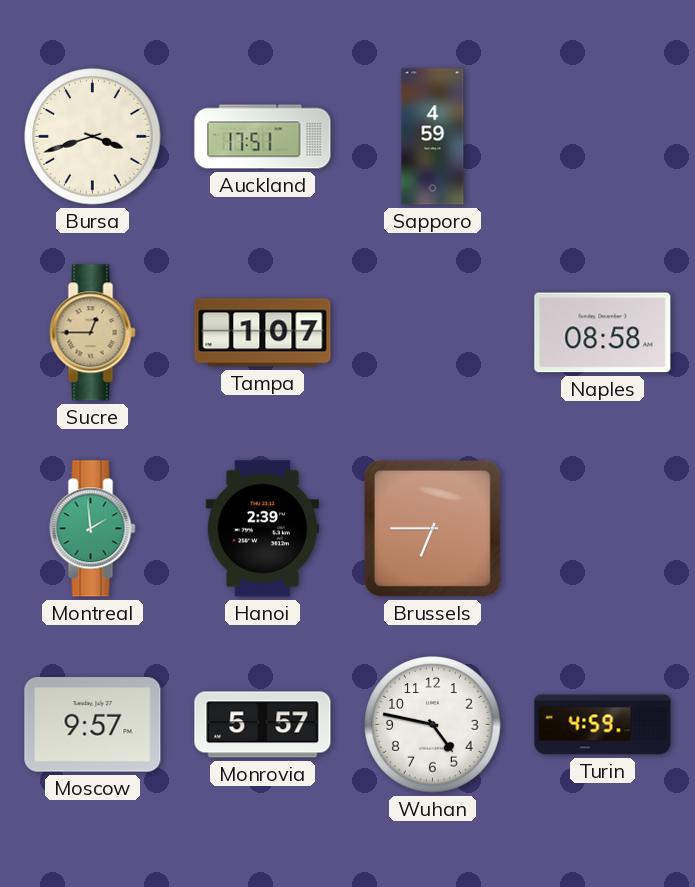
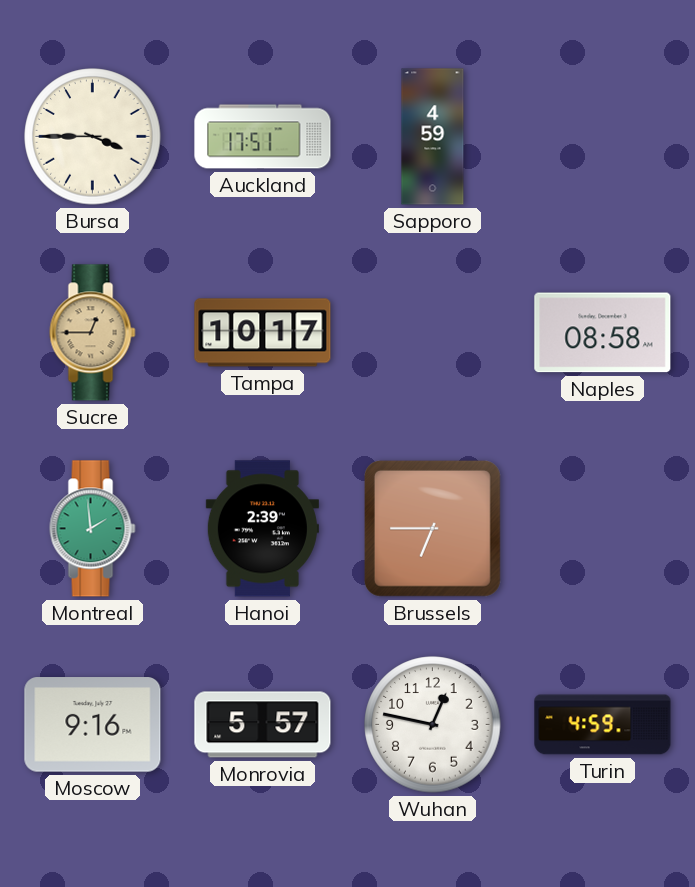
Bursa: 3:42 -> 3:45 (93, 137)
Tampa: 1:07 -> 10:17 (263, 333)
Moscow: 9:57 -> 9:16 (93, 725)
Wuhan: 4:47 -> 12:47 (433, 725)
